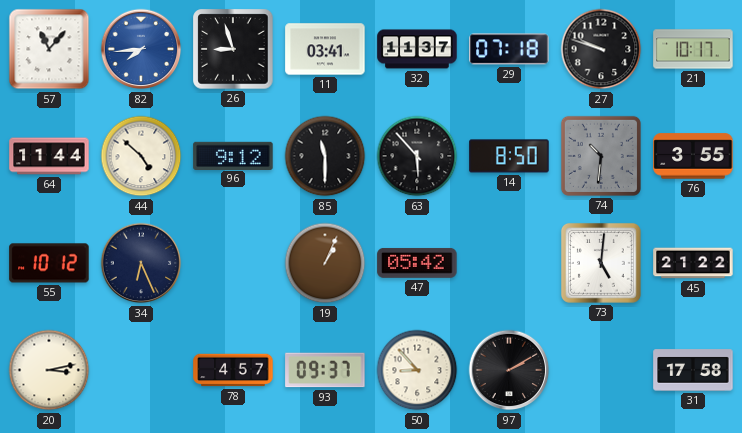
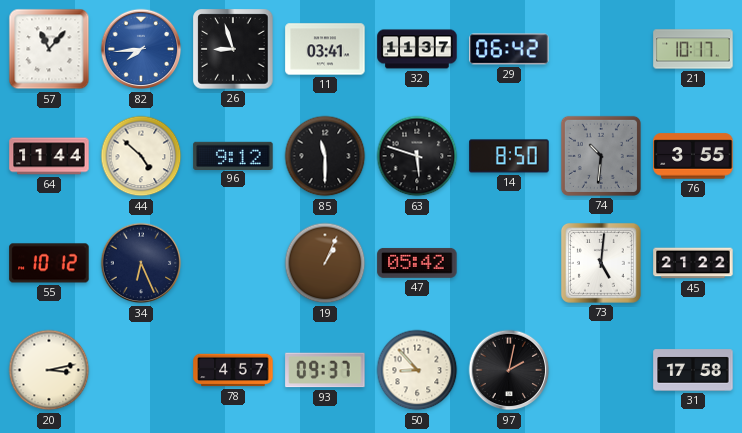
29: 07:18 -> 06:42 (509, 49)
27: 9:48 -> none (601, 49)
63: 5:53 -> 5:48 (417, 156)
97: 2:10 -> 2:02 (509, 370)
